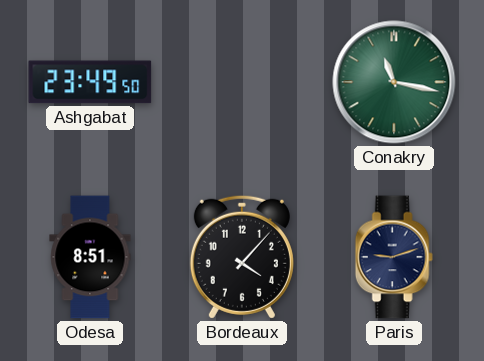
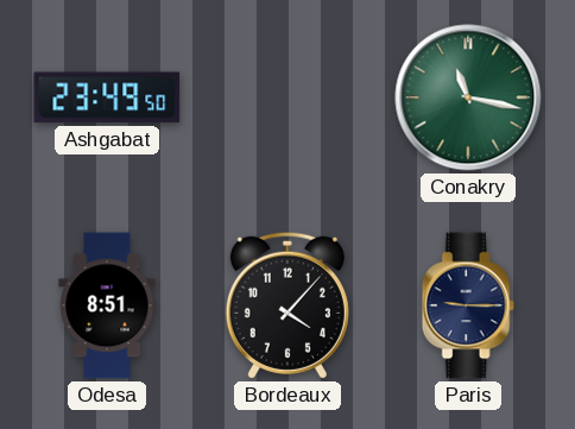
Paris: 9:12 -> 9:15 (468, 305)
